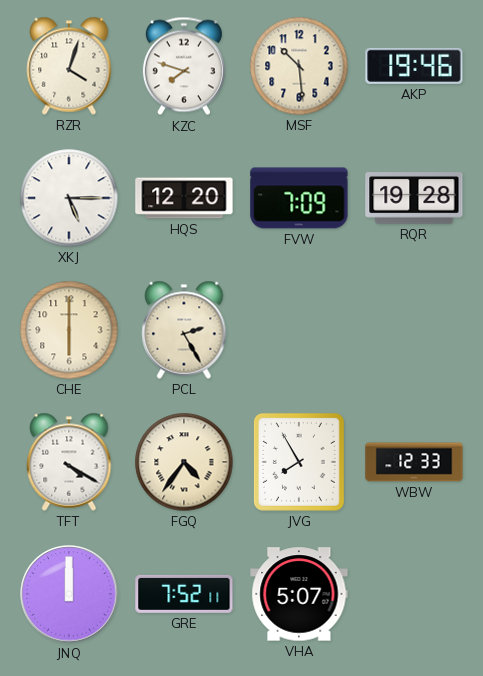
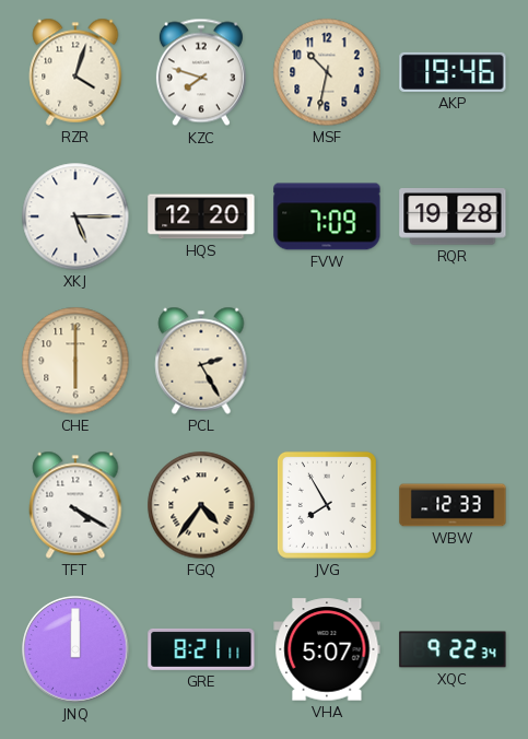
MSF: 10:29 -> 10:32 (327, 72)
GRE: 7:52 -> 8:21 (201, 649)
XQC: none -> 9:22 (453, 649)
